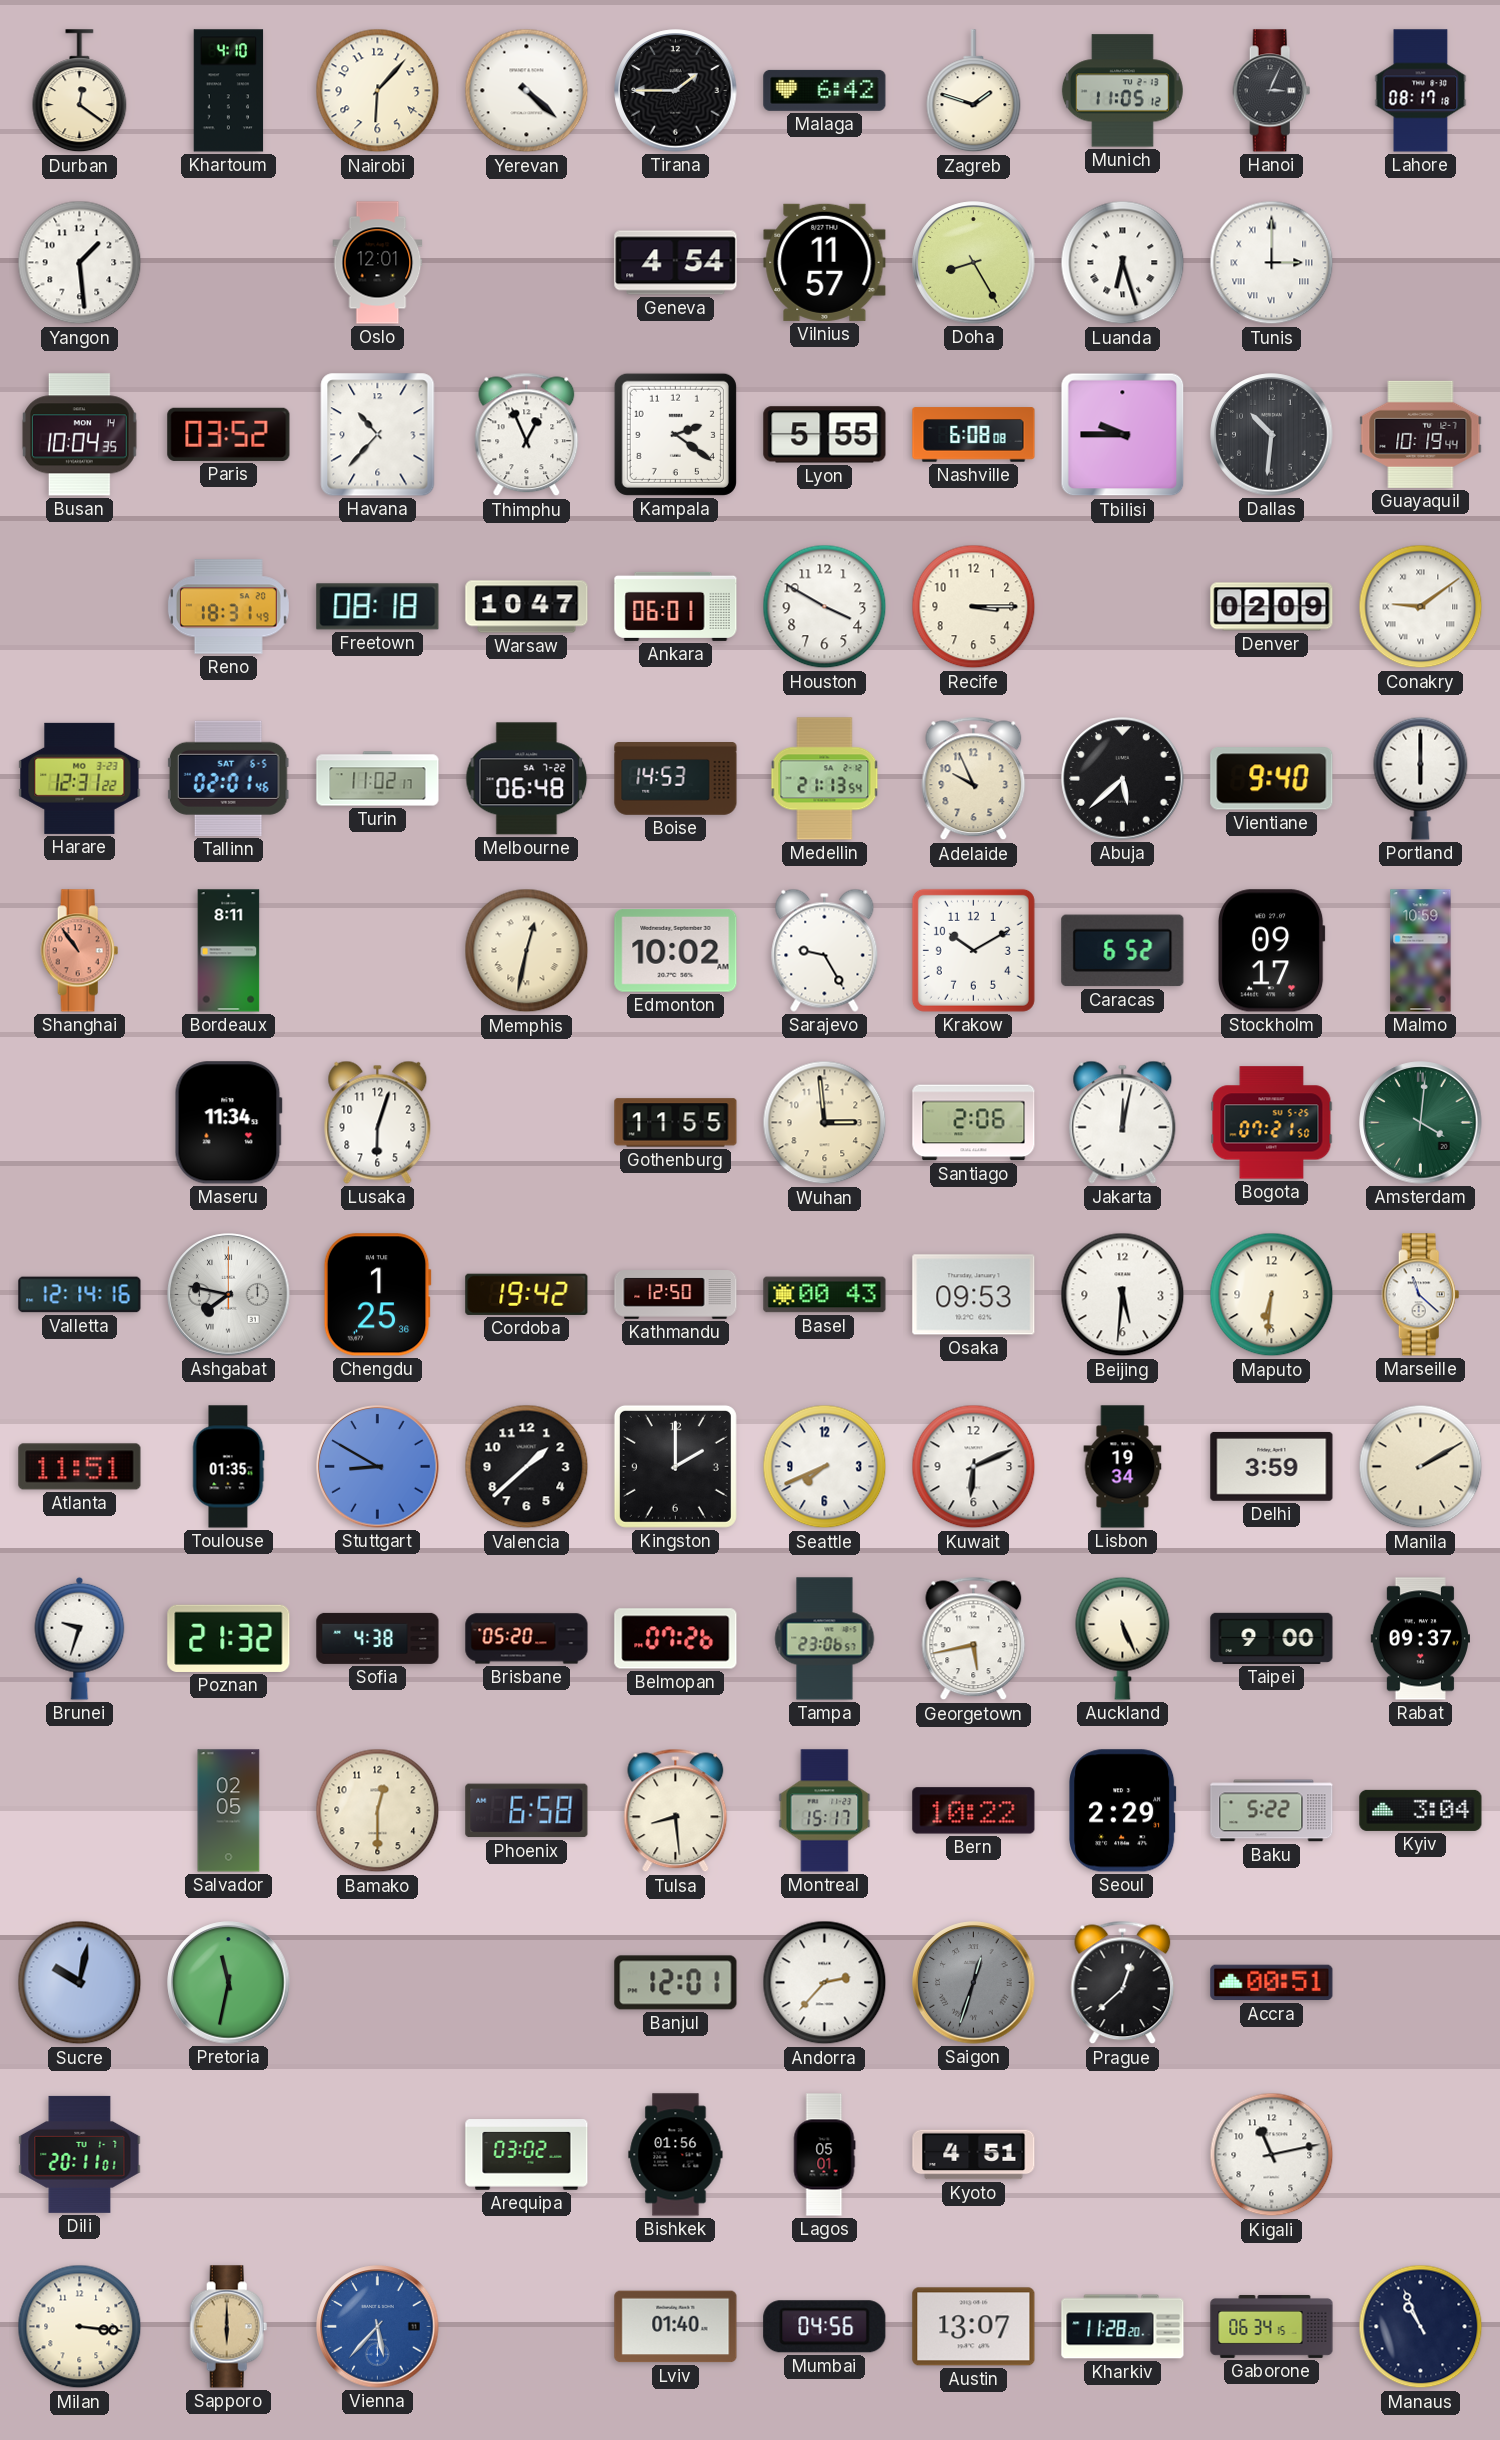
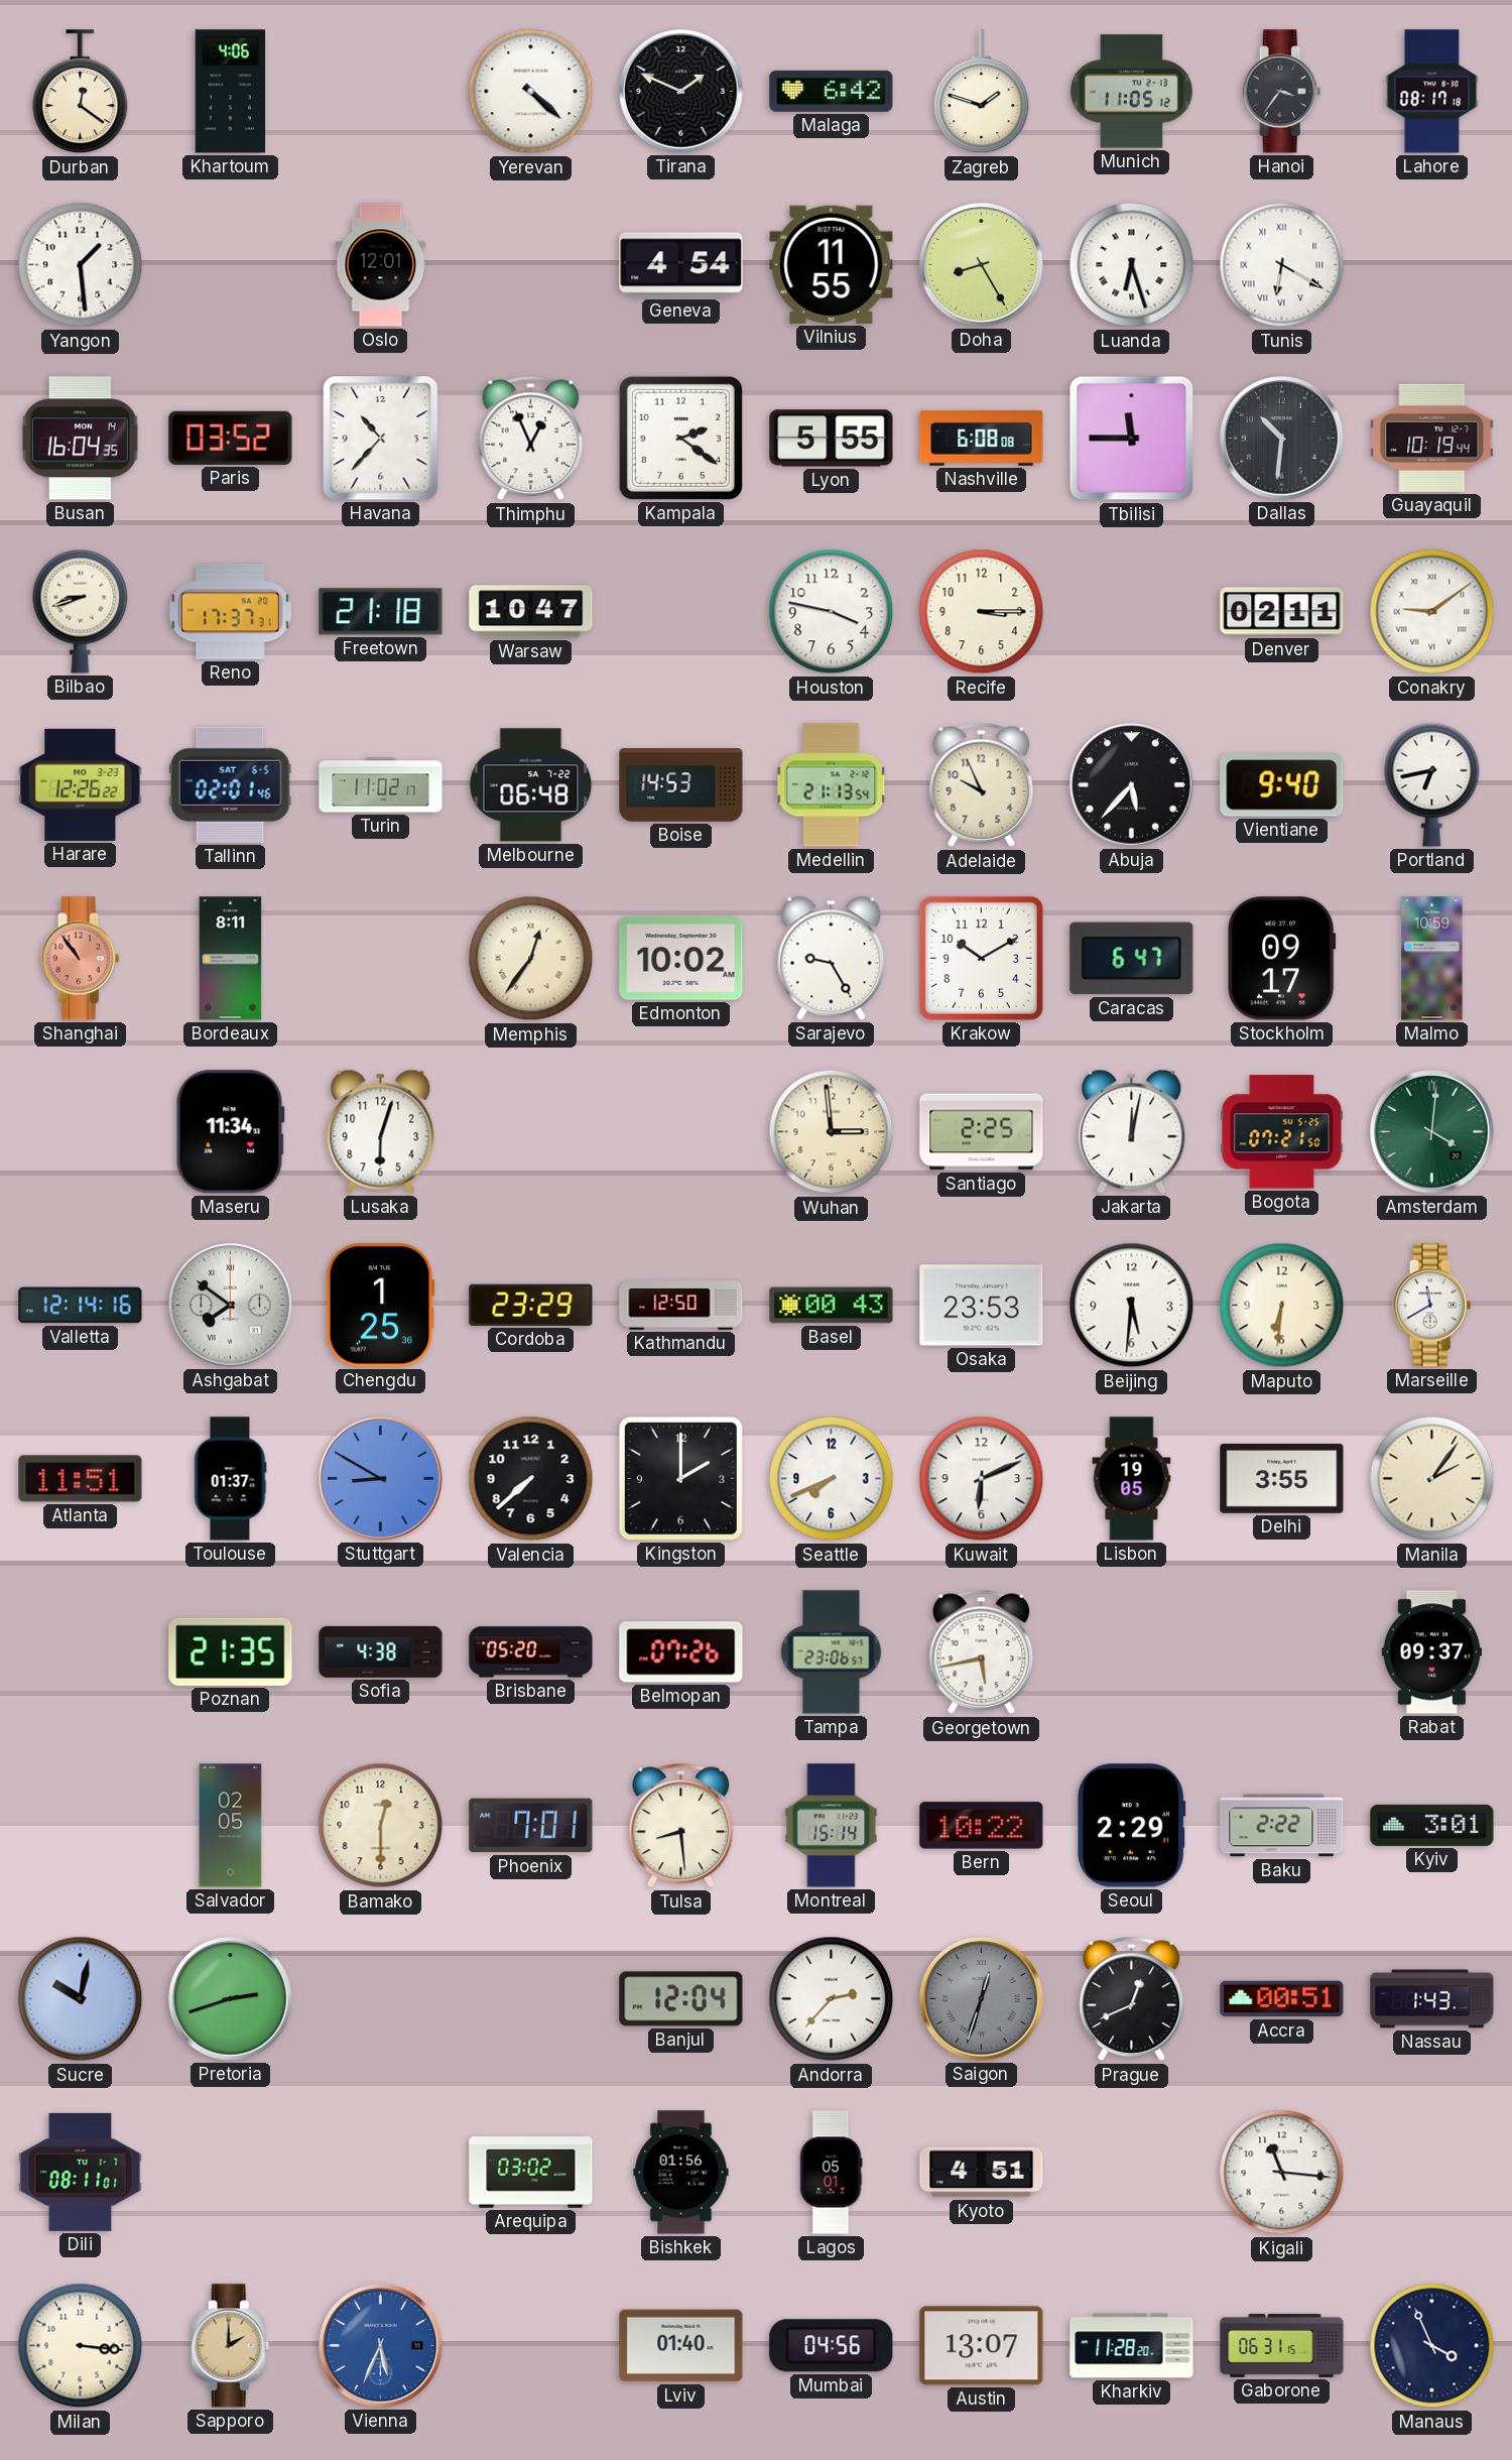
Khartoum: 4:10 -> 4:06 (231, 92)
Nairobi: 6:07 -> none (378, 91)
Tirana: 1:45 -> 1:49 (681, 92)
Hanoi: 3:04 -> 3:36 (1282, 92)
Vilnius: 11:57 -> 11:55 (832, 264)
Tunis: 3:00 -> 6:20 (1282, 265)
Busan: 10:04 -> 16:04 (80, 439)
Tbilisi: 9:45 -> 11:45 (1132, 439)
Bilbao: none -> 8:42 (81, 611)
Reno: 18:31 -> 17:37 (230, 612)
Freetown: 08:18 -> 21:18 (381, 612)
Ankara: 06:01 -> none (676, 606)
Houston: 3:50 -> 3:47 (832, 612)
Denver: 02:09 -> 02:11 (1282, 612)
Harare: 12:31 -> 12:26 (81, 784)
Abuja: 5:38 -> 5:37 (1132, 785)
Portland: 6:00 -> 6:43 (1432, 784)
Memphis: 12:32 -> 12:36 (531, 959)
Caracas: 6:52 -> 6:47 (1132, 959)
Gothenburg: 11:55 -> none (676, 1123)
Santiago: 2:06 -> 2:25 (982, 1132)
Ashgabat: 7:47 -> 7:51 (231, 1306)
Cordoba: 19:42 -> 23:29 (531, 1305)
Osaka: 09:53 -> 23:53 (982, 1306)
Marseille: 11:22 -> 11:40 (1432, 1306)
Toulouse: 01:35 -> 01:37 (230, 1479)
Valencia: 1:38 -> 7:38 (531, 1479)
Lisbon: 19:34 -> 19:05 (1132, 1479)
Delhi: 3:59 -> 3:55 (1282, 1478)
Manila: 2:10 -> 2:06 (1432, 1479)
Brunei: 9:33 -> none (80, 1638)
Poznan: 21:32 -> 21:35 (231, 1651)
Auckland: 5:26 -> none (1123, 1638)
Taipei: 9:00 -> none (1272, 1638)
Phoenix: 6:58 -> 7:01 (531, 1826)
Montreal: 15:17 -> 15:14 (832, 1826)
Baku: 5:22 -> 2:22 (1282, 1826)
Kyiv: 3:04 -> 3:01 (1432, 1825)
Pretoria: 11:32 -> 2:42 (231, 1999)
Banjul: 12:01 -> 12:04 (681, 1999)
Prague: 12:38 -> 12:41 (1132, 1999)
Nassau: none -> 1:43 (1432, 1999)
Dili: 20:11 -> 08:11 (81, 2172)
Kigali: 11:13 -> 11:16 (1282, 2173)
Sapporo: 6:00 -> 2:00 (231, 2346)
Vienna: 5:37 -> 5:34 (381, 2346)
Gaborone: 06:34 -> 06:31 (1282, 2345)
Manaus: 10:56 -> 3:56 (1432, 2346)
